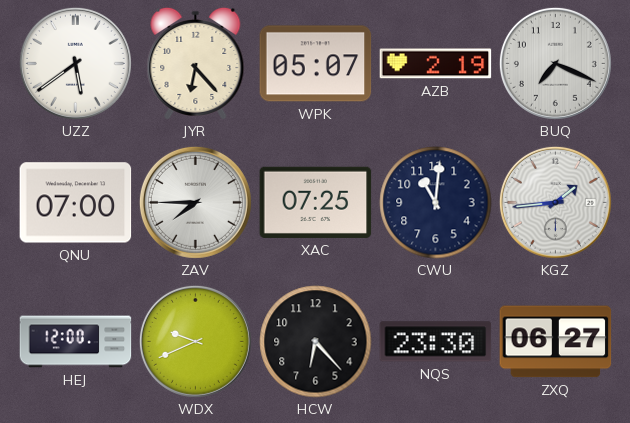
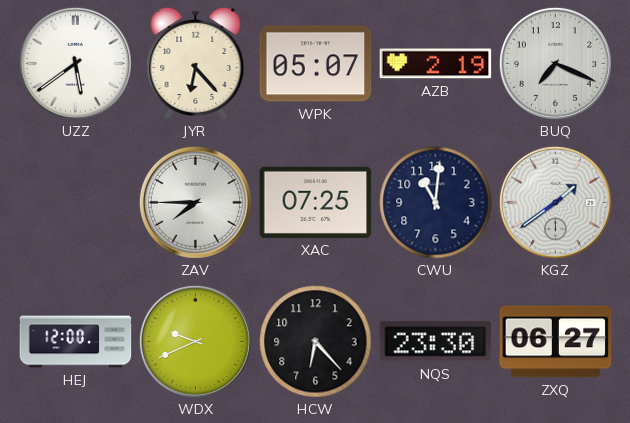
QNU: 07:00 -> none (76, 203)
KGZ: 1:44 -> 1:39 (555, 202)
